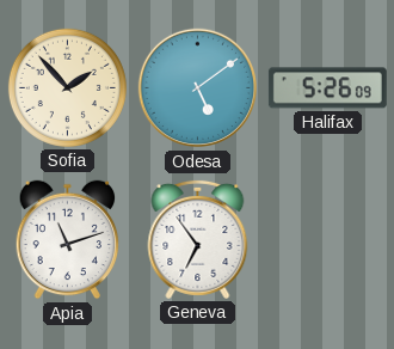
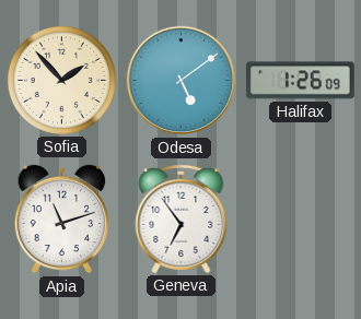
Halifax: 5:26 -> 1:26 (300, 81)
